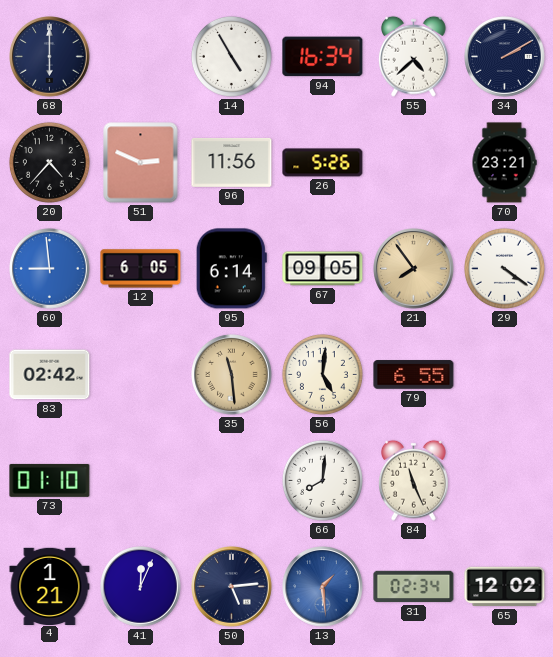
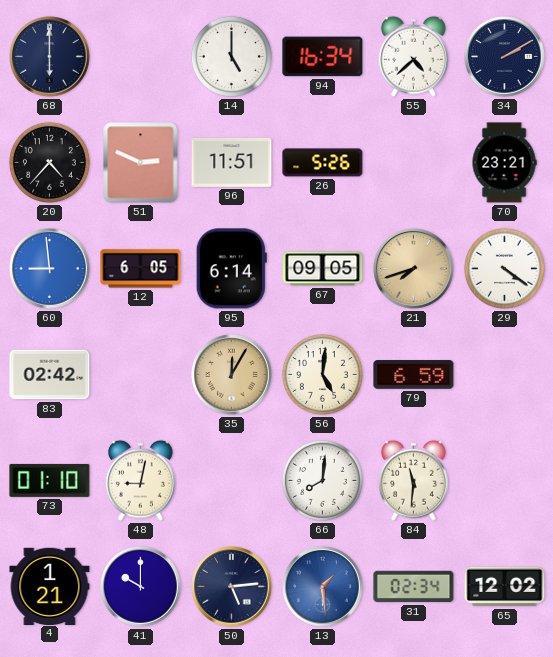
14: 4:55 -> 5:00 (231, 56)
96: 11:56 -> 11:51 (232, 162)
21: 7:54 -> 7:42 (414, 269)
35: 11:29 -> 12:05 (232, 375)
79: 6:55 -> 6:59 (414, 375)
48: none -> 9:02 (141, 480)
84: 11:26 -> 11:31 (414, 480)
41: 12:04 -> 10:00 (141, 587)
